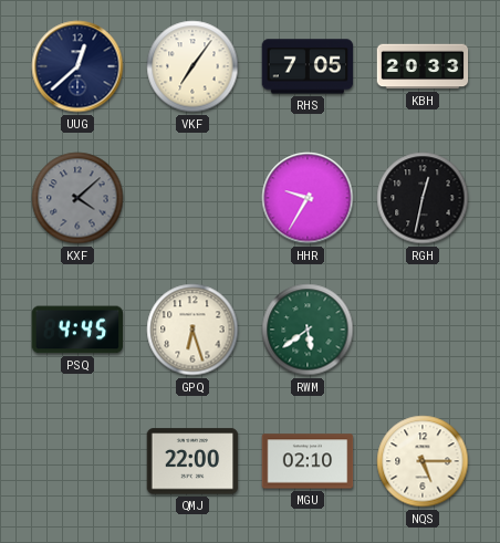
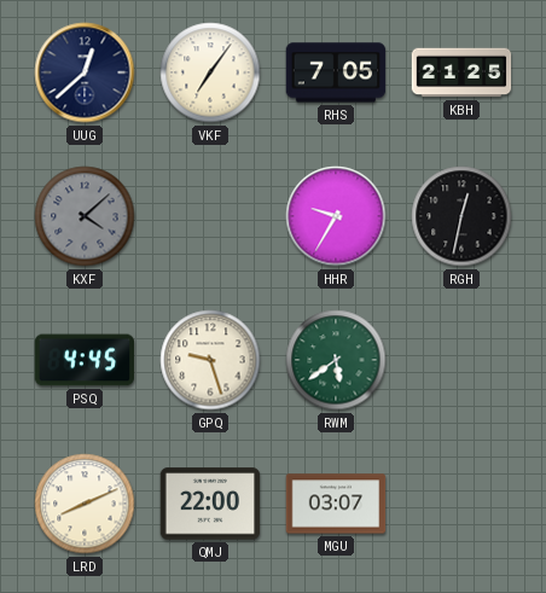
KBH: 20:33 -> 21:25 (461, 72)
GPQ: 6:27 -> 9:27 (210, 360)
LRD: none -> 8:11 (85, 504)
MGU: 02:10 -> 03:07 (336, 504)
NQS: 5:15 -> none (423, 461)
